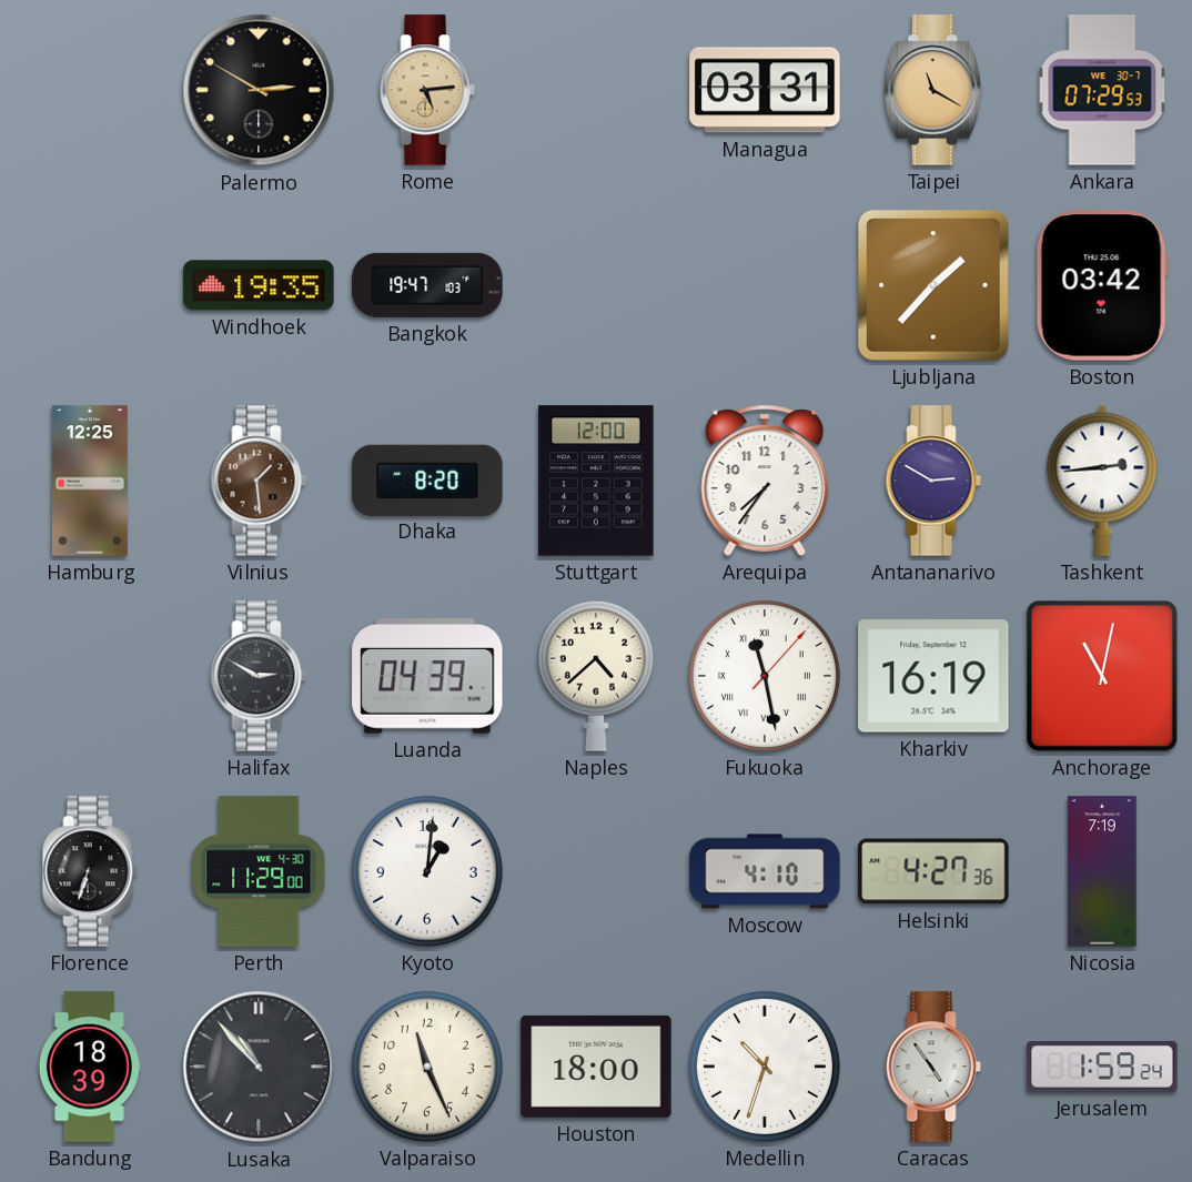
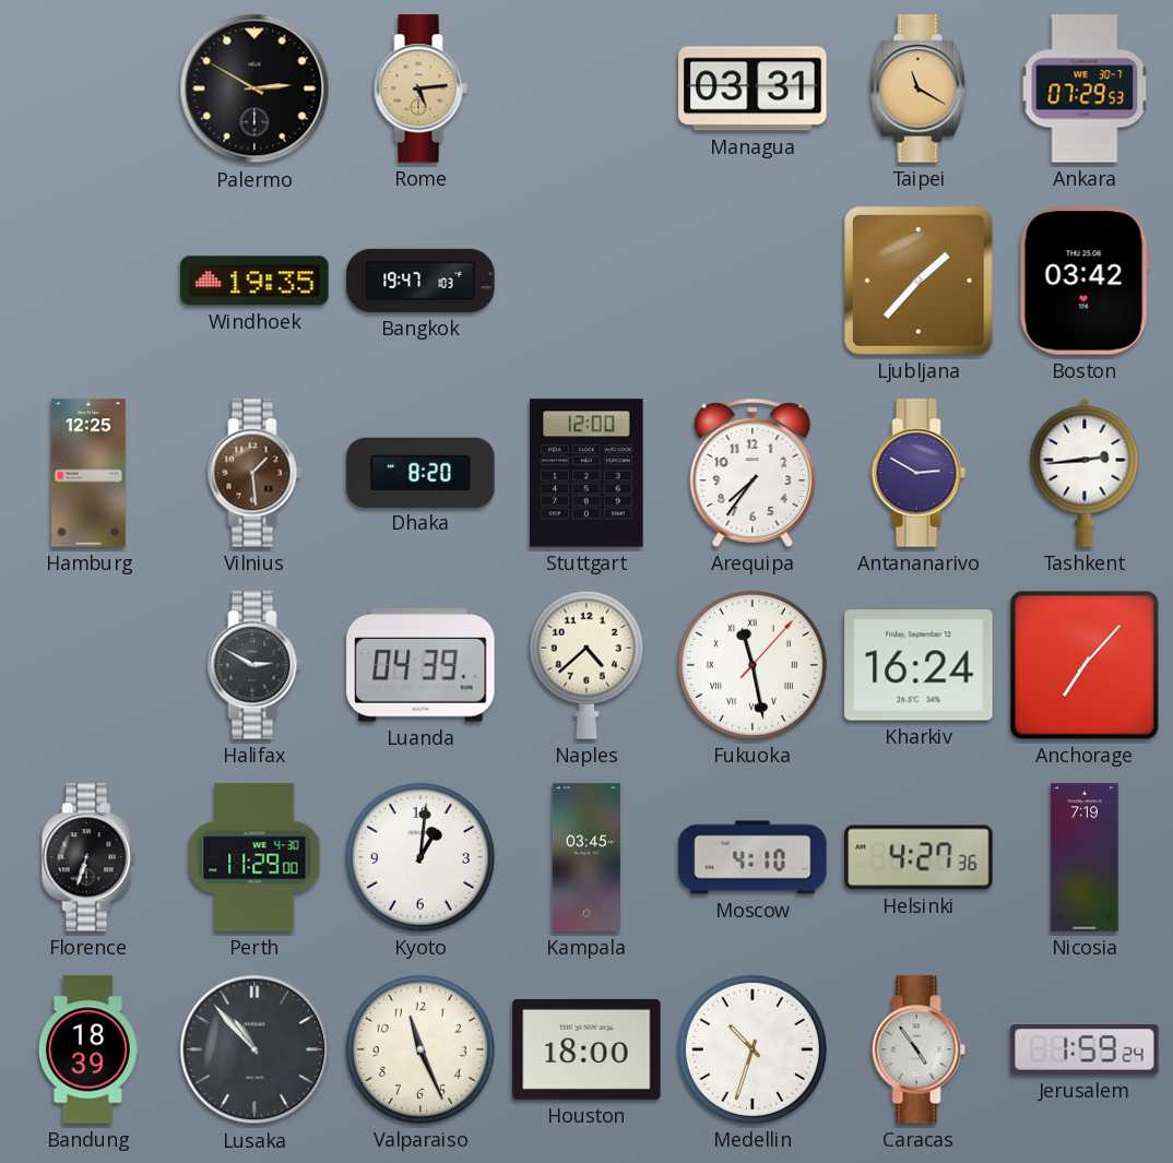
Kharkiv: 16:19 -> 16:24 (919, 665)
Anchorage: 11:02 -> 7:07 (1085, 665)
Kampala: none -> 03:45 (586, 857)
